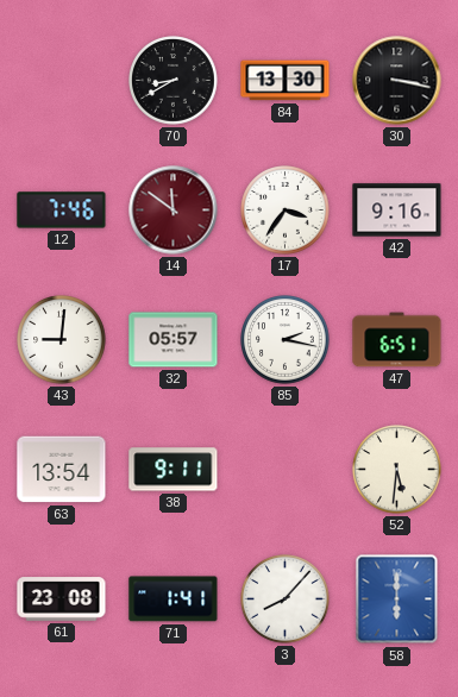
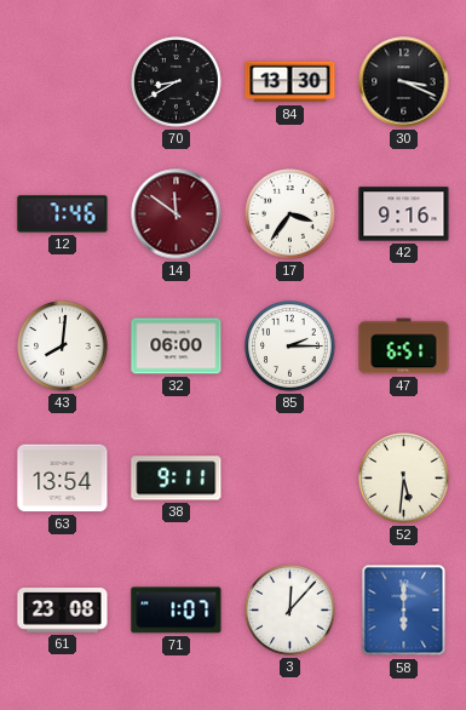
30: 3:17 -> 3:19 (404, 82)
43: 9:01 -> 8:01 (63, 347)
32: 05:57 -> 06:00 (177, 347)
85: 2:17 -> 2:15 (290, 347)
71: 1:41 -> 1:07 (177, 611)
3: 8:07 -> 12:07 (290, 611)
